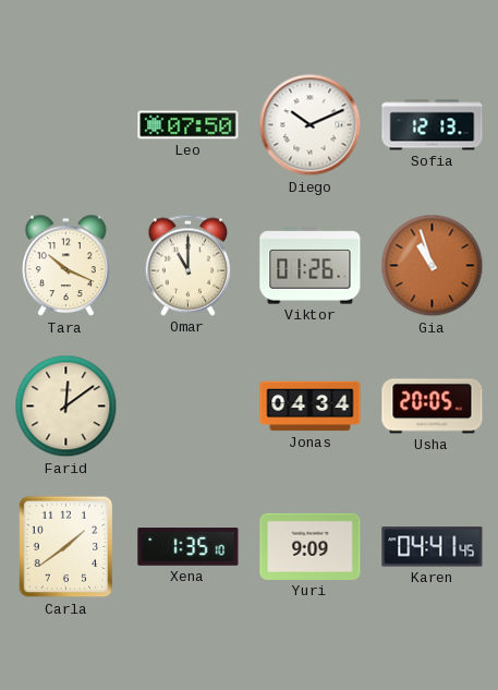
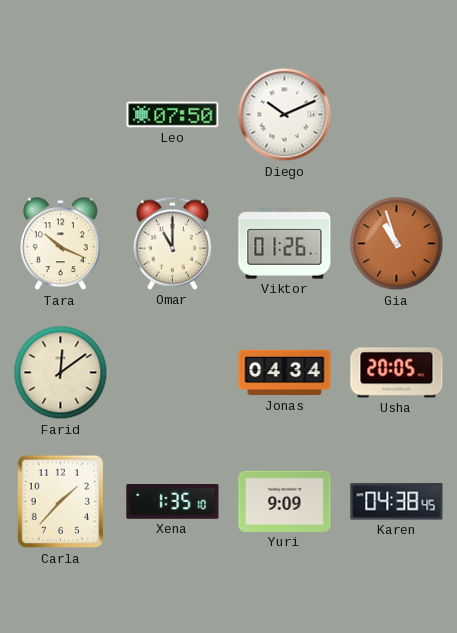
Sofia: 12:13 -> none (433, 125)
Carla: 1:39 -> 1:37 (61, 502)
Karen: 04:41 -> 04:38 (397, 502)
